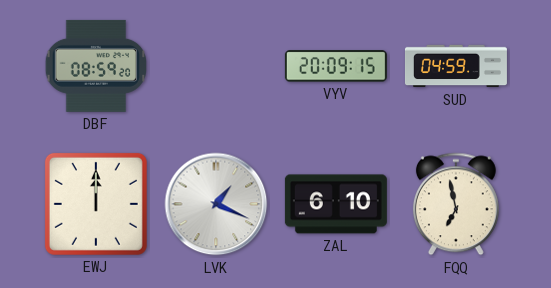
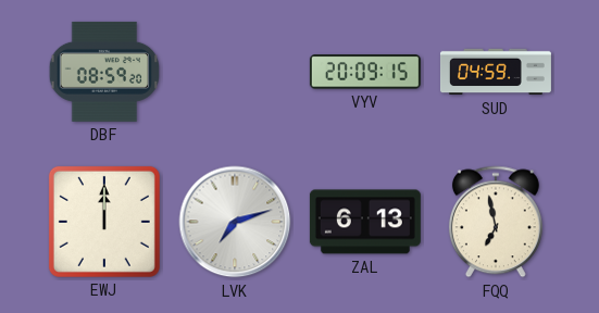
LVK: 1:19 -> 7:12 (235, 222)
ZAL: 6:10 -> 6:13 (365, 222)
